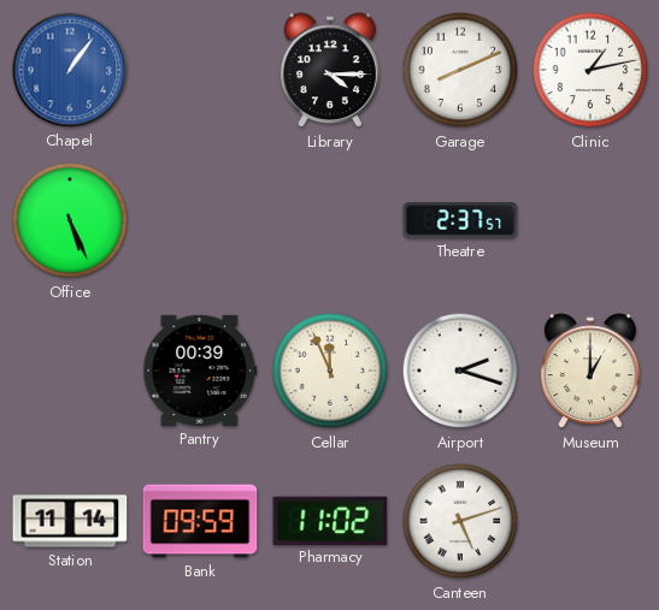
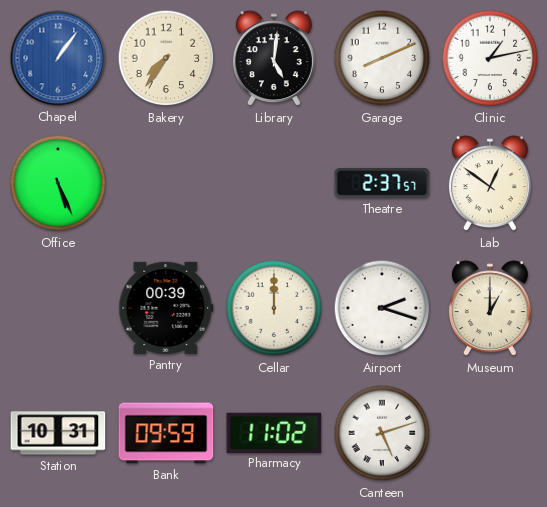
Bakery: none -> 7:36 (166, 58)
Library: 4:15 -> 5:01 (274, 59)
Lab: none -> 12:51 (490, 184)
Cellar: 11:56 -> 12:00 (274, 308)
Station: 11:14 -> 10:31 (58, 433)
